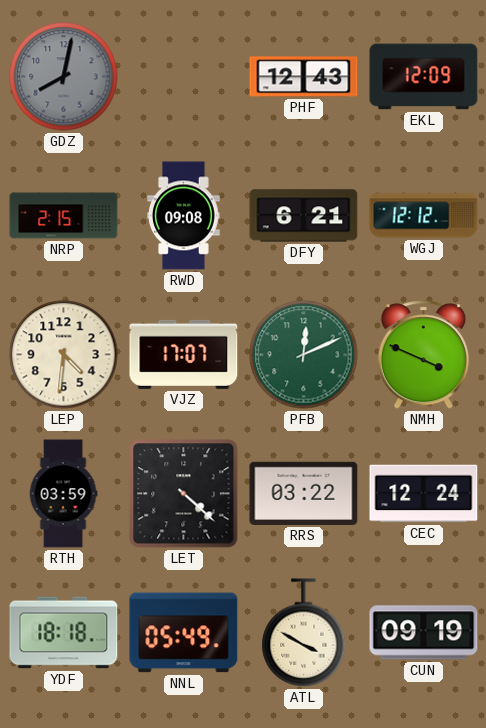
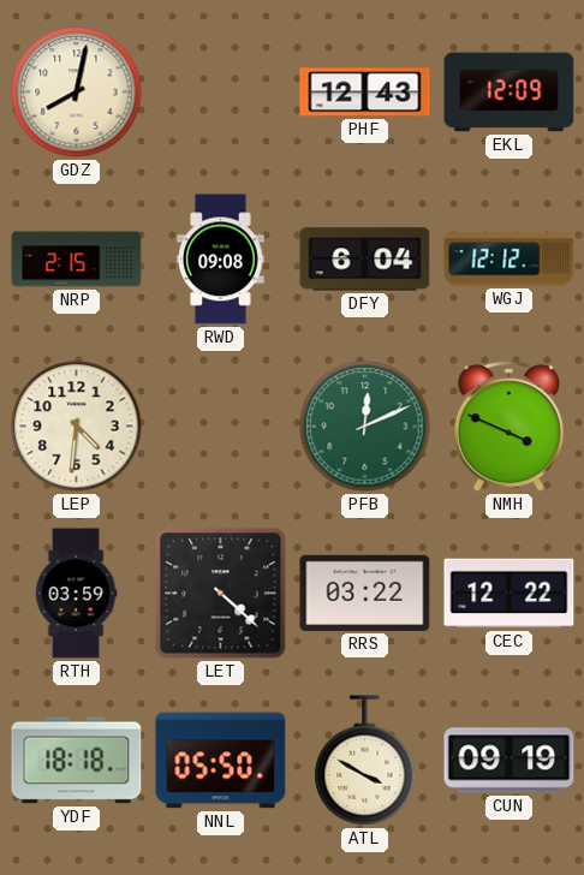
GDZ dial: grey -> cream (77, 93)
DFY: 6:21 -> 6:04 (365, 260)
VJZ: 17:07 -> none (184, 354)
CEC: 12:24 -> 12:22 (509, 594)
NNL: 05:49 -> 05:50 (221, 761)
